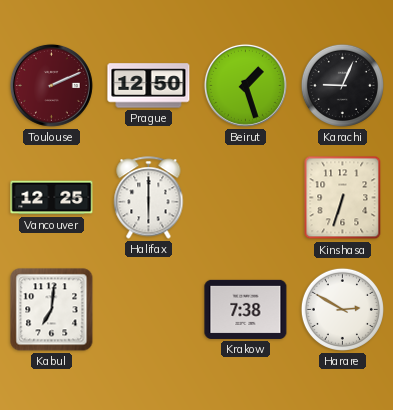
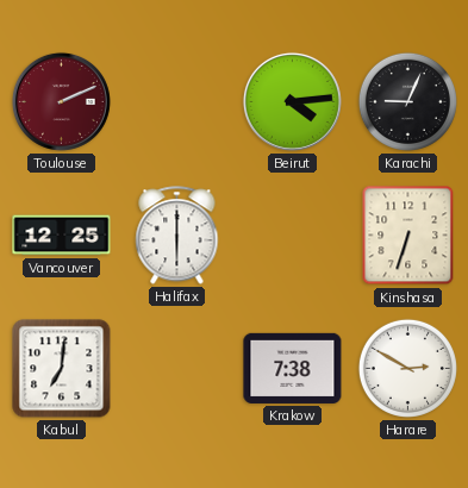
Prague: 12:50 -> none (149, 86)
Beirut: 1:27 -> 4:14 (292, 101)
